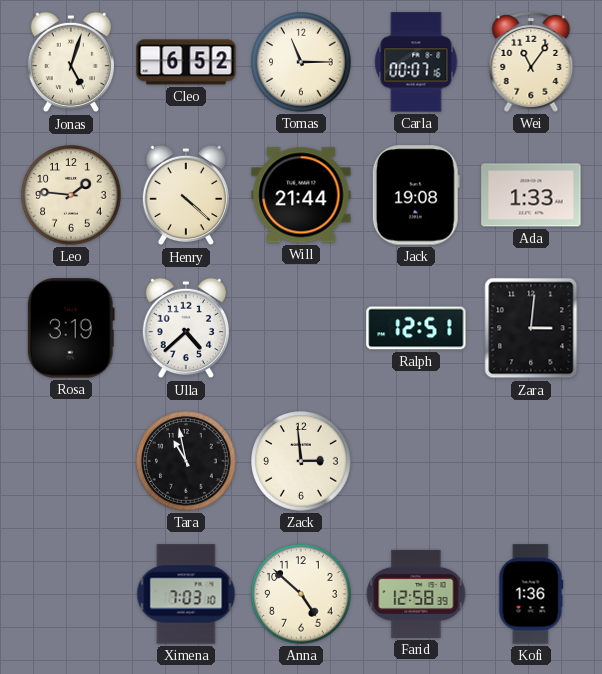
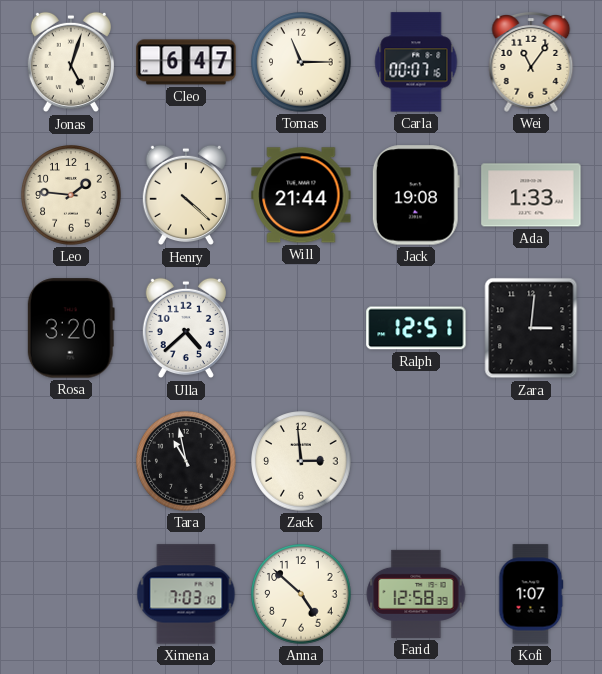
Cleo: 6:52 -> 6:47 (186, 62)
Rosa: 3:19 -> 3:20 (71, 328)
Kofi: 1:36 -> 1:07 (531, 594)
